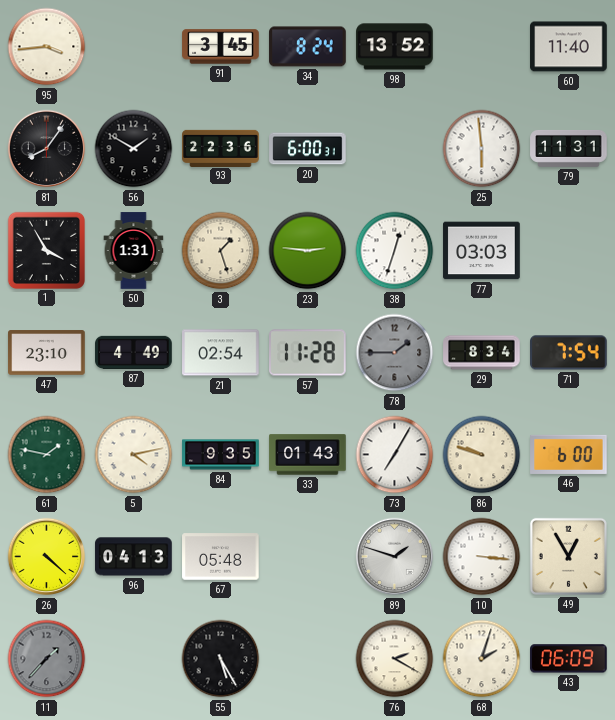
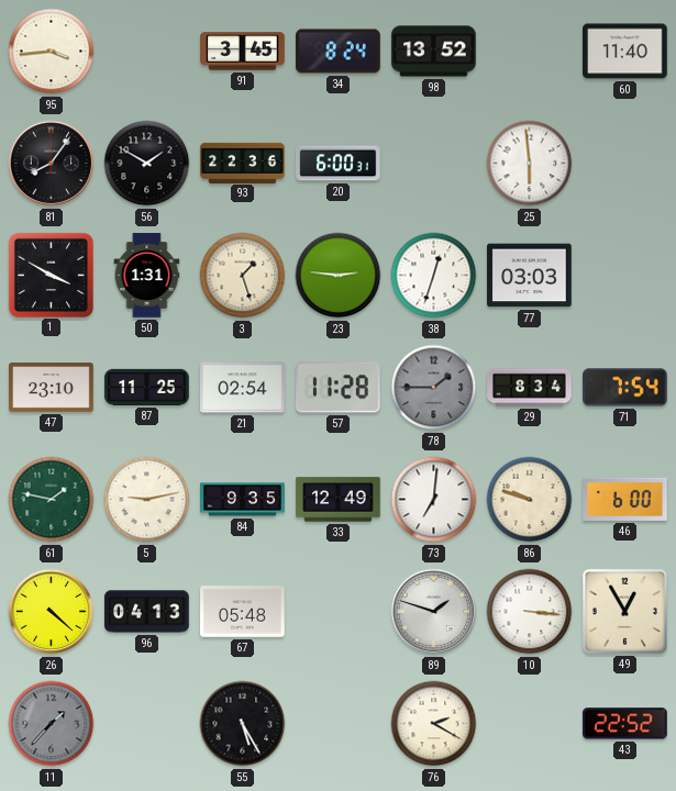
79: 11:31 -> none (569, 148)
1: 3:55 -> 3:50 (51, 275)
87: 4:49 -> 11:25 (147, 387)
5: 4:13 -> 9:13 (147, 500)
33: 01:43 -> 12:49 (339, 500)
73: 7:05 -> 7:01 (434, 500)
68: 2:03 -> none (482, 659)
43: 06:09 -> 22:52 (625, 724)
